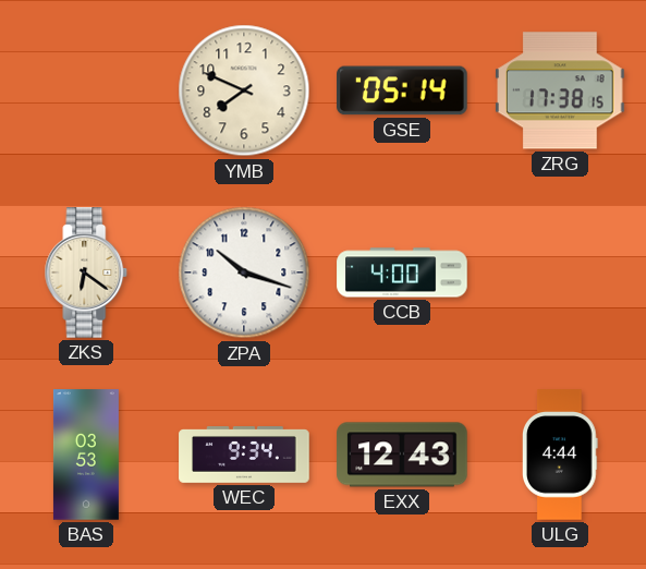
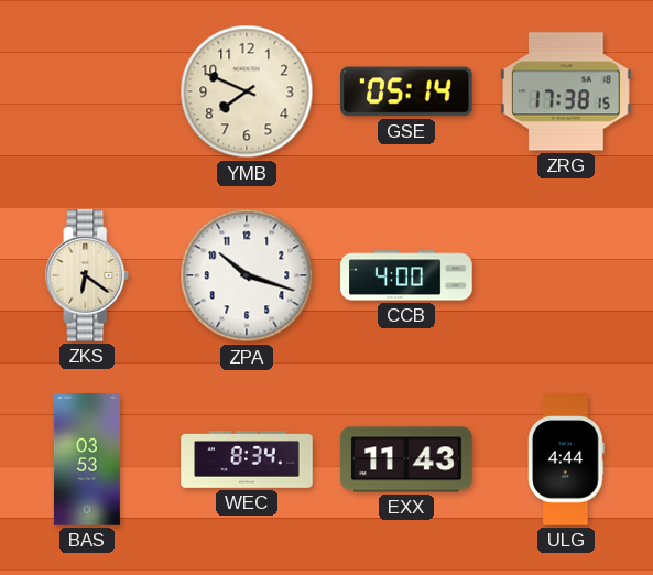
WEC: 9:34 -> 8:34 (247, 460)
EXX: 12:43 -> 11:43 (406, 459)
